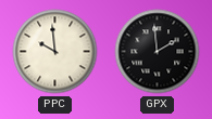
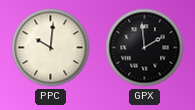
PPC: 9:59 -> 10:01 (51, 48)
